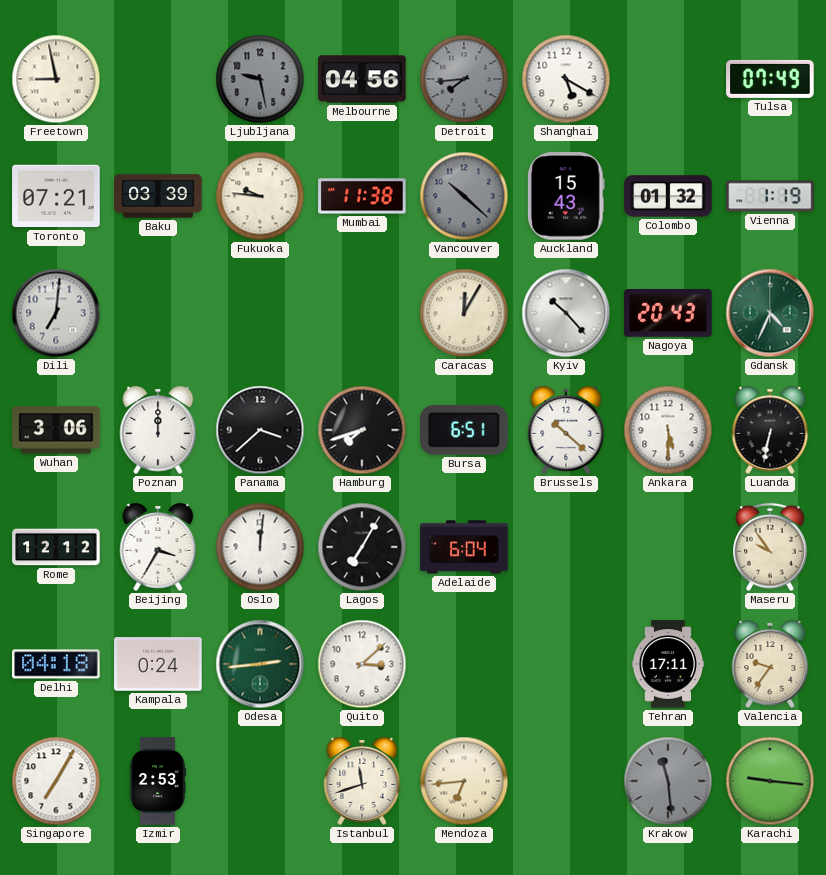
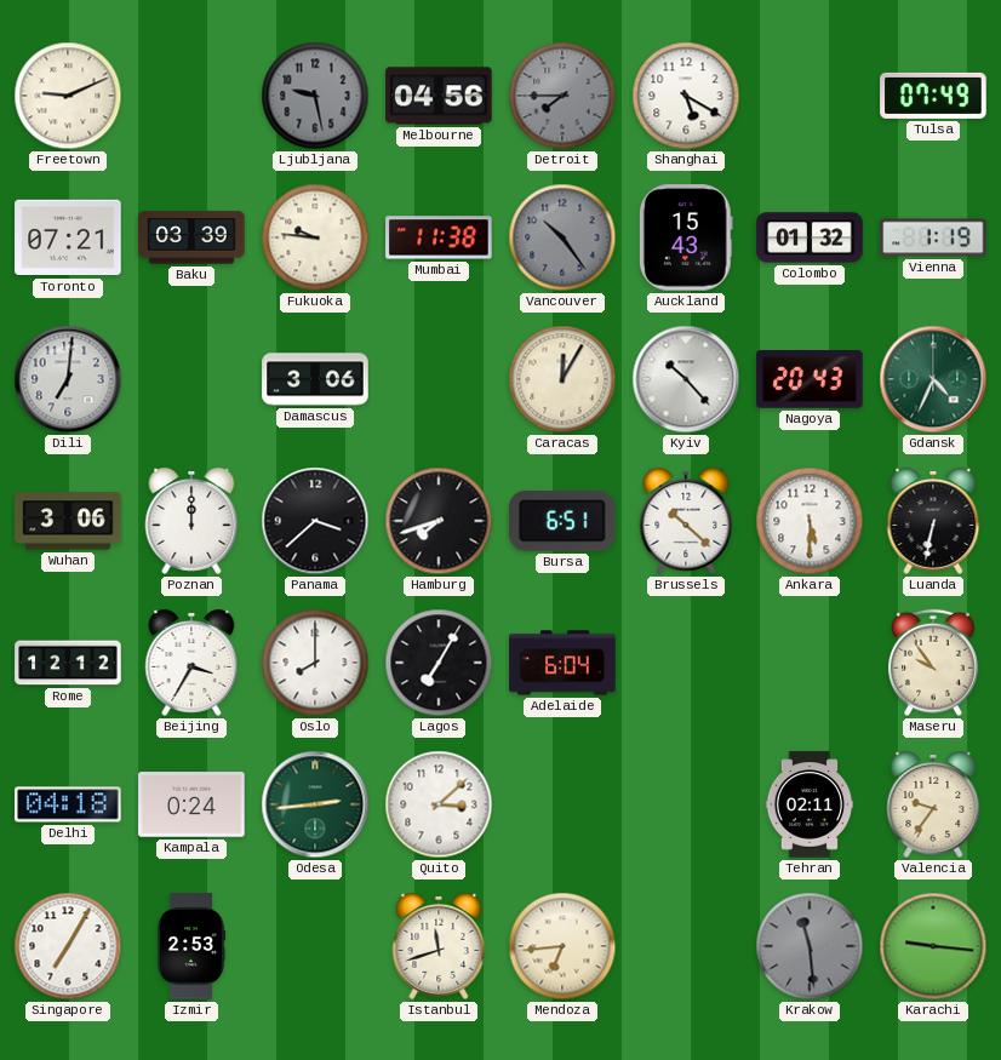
Freetown: 8:58 -> 9:11 (68, 96)
Detroit: 7:44 -> 7:45 (562, 96)
Vancouver: 10:22 -> 10:24 (562, 237)
Damascus: none -> 3:06 (315, 379)
Oslo: 12:01 -> 8:00 (315, 663)
Tehran: 17:11 -> 02:11 (810, 804)
